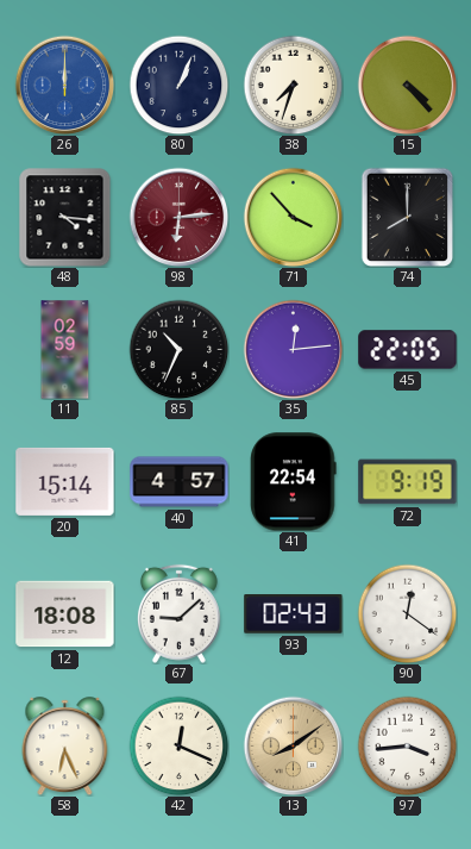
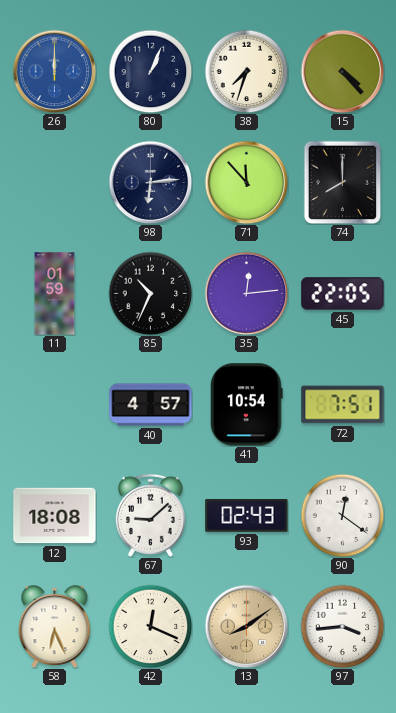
48: 4:16 -> none (65, 217)
98 dial: burgundy -> navy (150, 182)
71: 3:53 -> 11:53 (246, 182)
11: 02:59 -> 01:59 (55, 294)
20: 15:14 -> none (65, 481)
41: 22:54 -> 10:54 (247, 405)
72: 9:19 -> 7:51 (343, 405)
